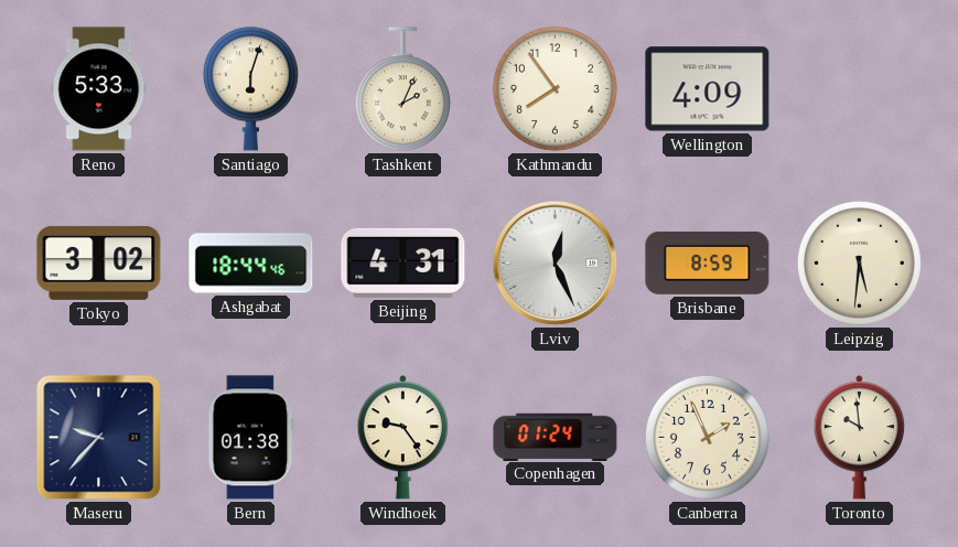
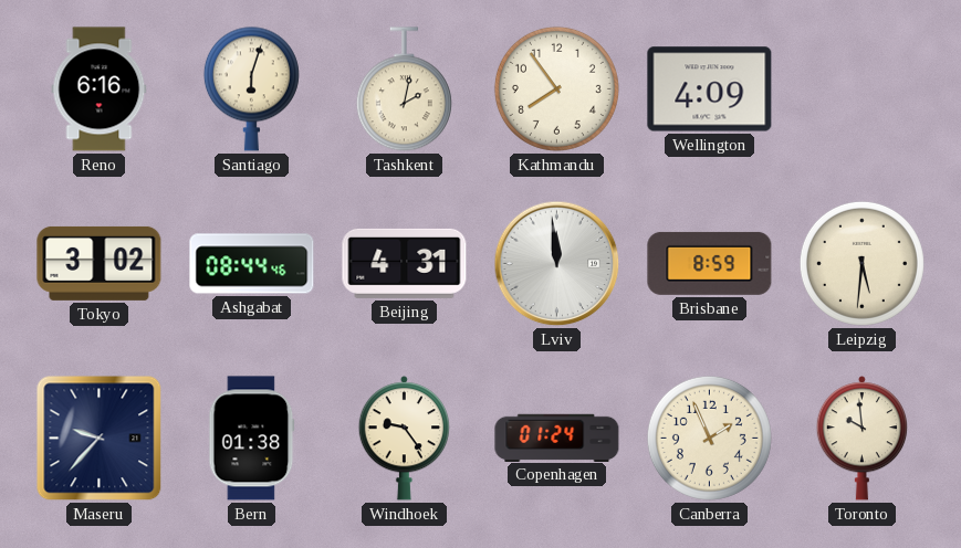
Reno: 5:33 -> 6:16 (100, 89)
Tashkent: 2:04 -> 2:02 (404, 89)
Ashgabat: 18:44 -> 08:44 (252, 264)
Lviv: 12:26 -> 11:59 (557, 264)
